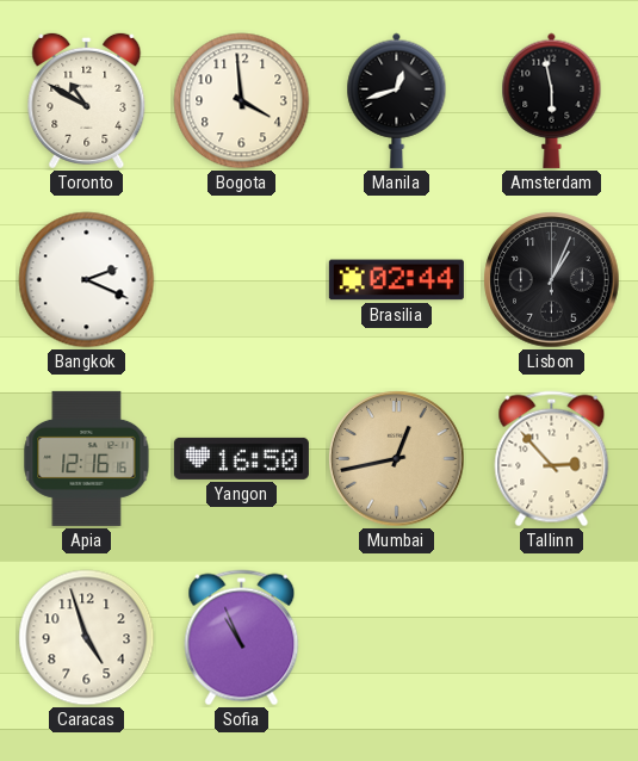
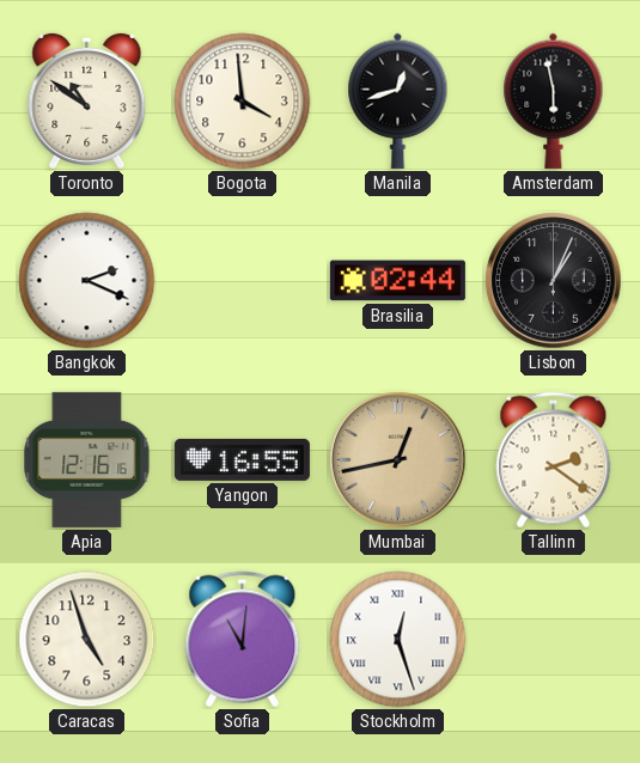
Toronto: 10:50 -> 10:51 (87, 100)
Yangon: 16:50 -> 16:55 (242, 459)
Tallinn: 2:53 -> 2:21 (554, 460)
Sofia: 10:56 -> 11:01 (243, 640)
Stockholm: none -> 12:27 (398, 640)
